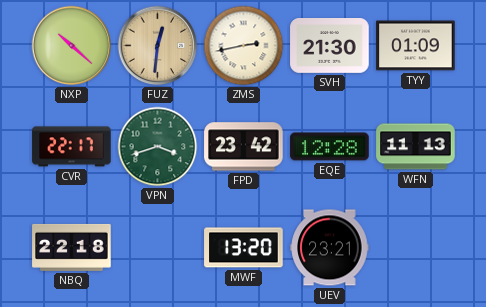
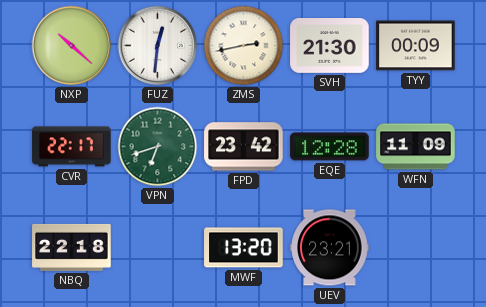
FUZ dial: champagne -> white (158, 46)
TYY: 01:09 -> 00:09 (416, 46)
VPN: 3:42 -> 6:42 (158, 147)
WFN: 11:13 -> 11:09 (416, 147)
